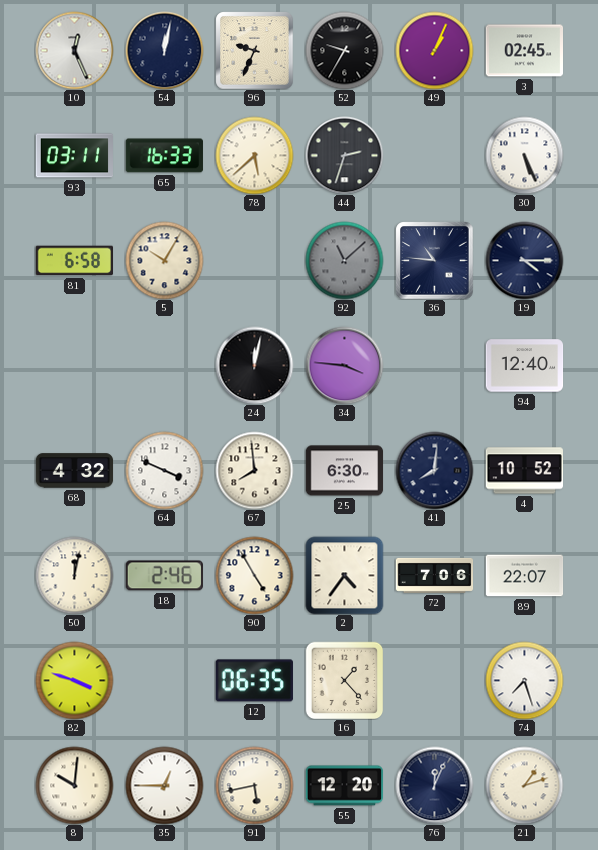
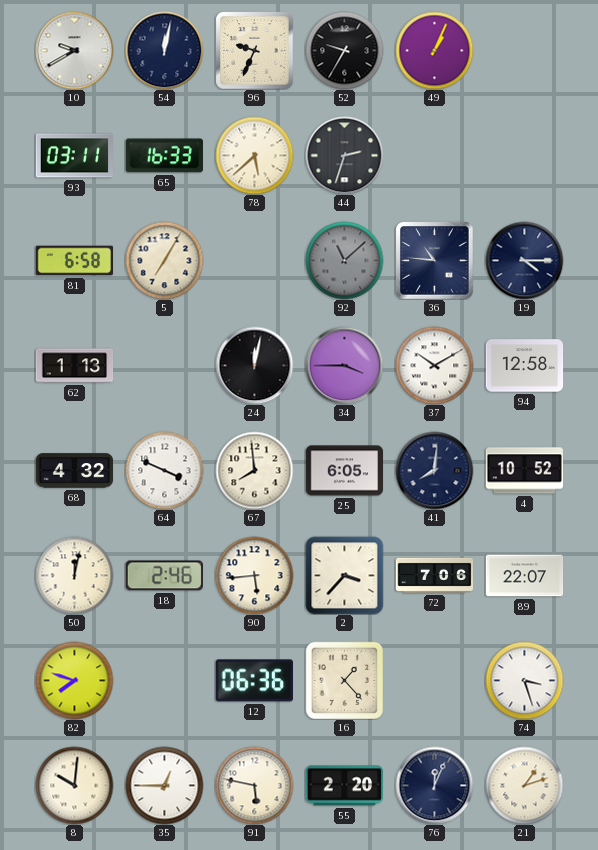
10: 12:26 -> 9:40 (74, 50)
3: 02:45 -> none (524, 51)
30: 5:26 -> none (524, 155)
5: 10:05 -> 7:05 (164, 260)
62: none -> 1:13 (74, 366)
34: 3:46 -> 3:45 (344, 365)
37: none -> 10:10 (434, 365)
94: 12:40 -> 12:58 (524, 366)
25: 6:30 -> 6:05 (344, 471)
90: 4:55 -> 5:44 (254, 575)
2: 4:36 -> 3:37 (344, 575)
82: 3:48 -> 7:48 (74, 680)
12: 06:35 -> 06:36 (254, 681)
74: 7:27 -> 3:27 (524, 680)
91: 5:43 -> 5:47 (254, 785)
55: 12:20 -> 2:20 (344, 786)
